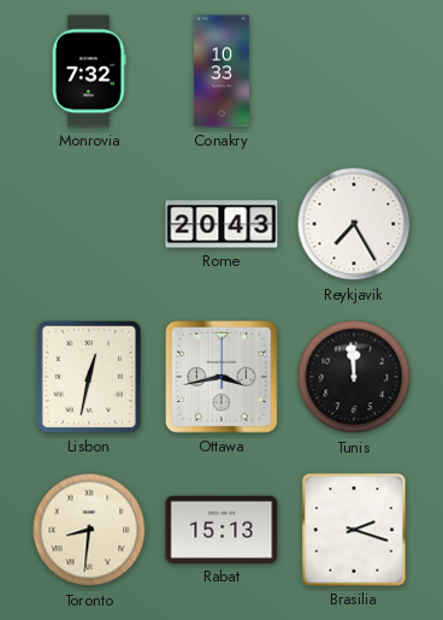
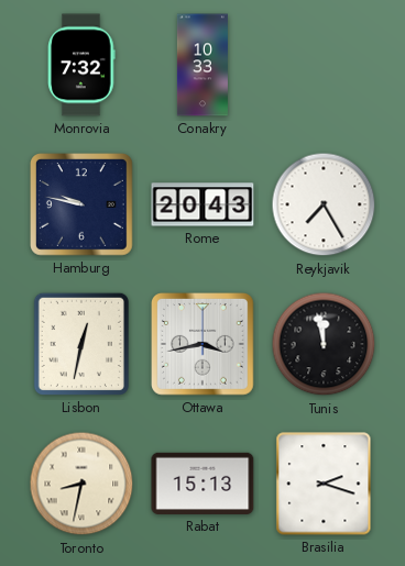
Hamburg: none -> 9:47 (83, 206)
Tunis: 11:59 -> 11:58 (324, 344)
Toronto: 8:31 -> 8:32 (81, 484)
